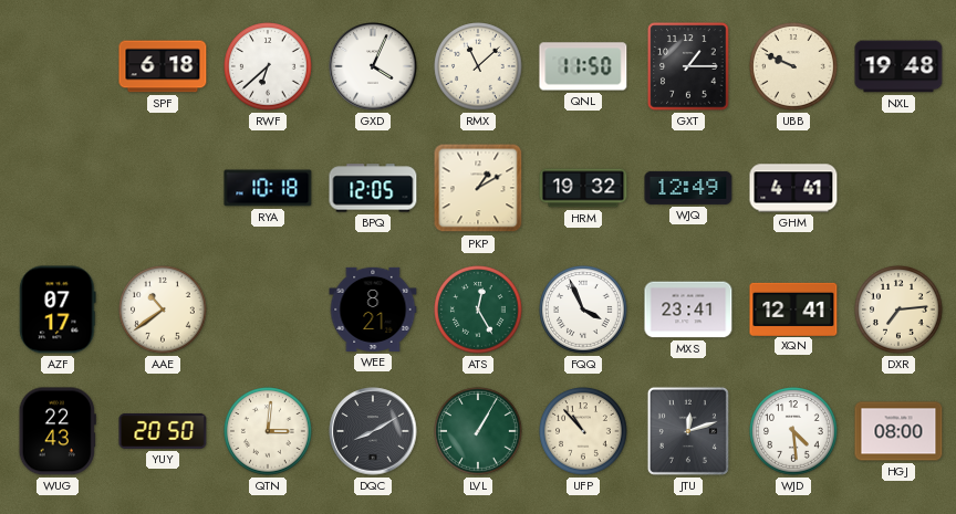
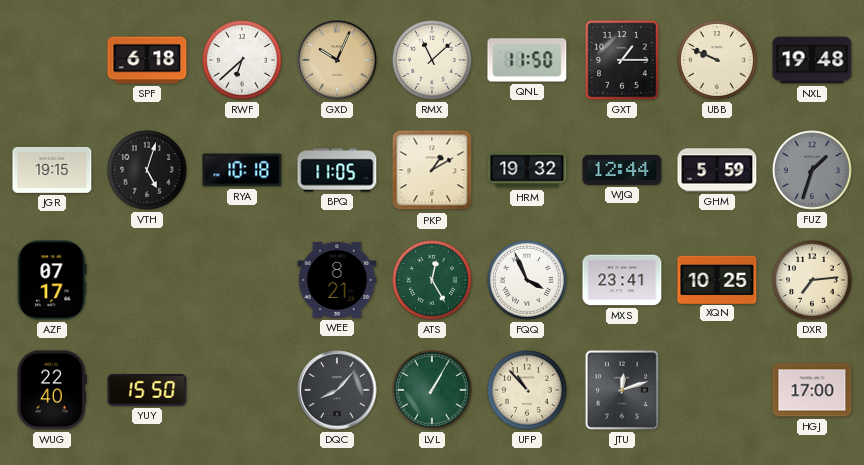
GXD: 4:04 -> 10:04 (337, 60)
GXD dial: white -> champagne (337, 60)
JGR: none -> 19:15 (52, 170)
VTH: none -> 5:03 (147, 170)
BPQ: 12:05 -> 11:05 (337, 170)
WJQ: 12:49 -> 12:44 (622, 170)
GHM: 4:41 -> 5:59 (717, 170)
FUZ: none -> 1:33 (812, 170)
AAE: 10:39 -> none (163, 310)
XQN: 12:41 -> 10:25 (717, 279)
WUG: 22:43 -> 22:40 (52, 390)
YUY: 20:50 -> 15:50 (147, 390)
QTN: 3:01 -> none (268, 431)
DQC: 8:10 -> 8:07 (337, 390)
WJD: 4:29 -> none (793, 431)
HGJ: 08:00 -> 17:00 (812, 390)
